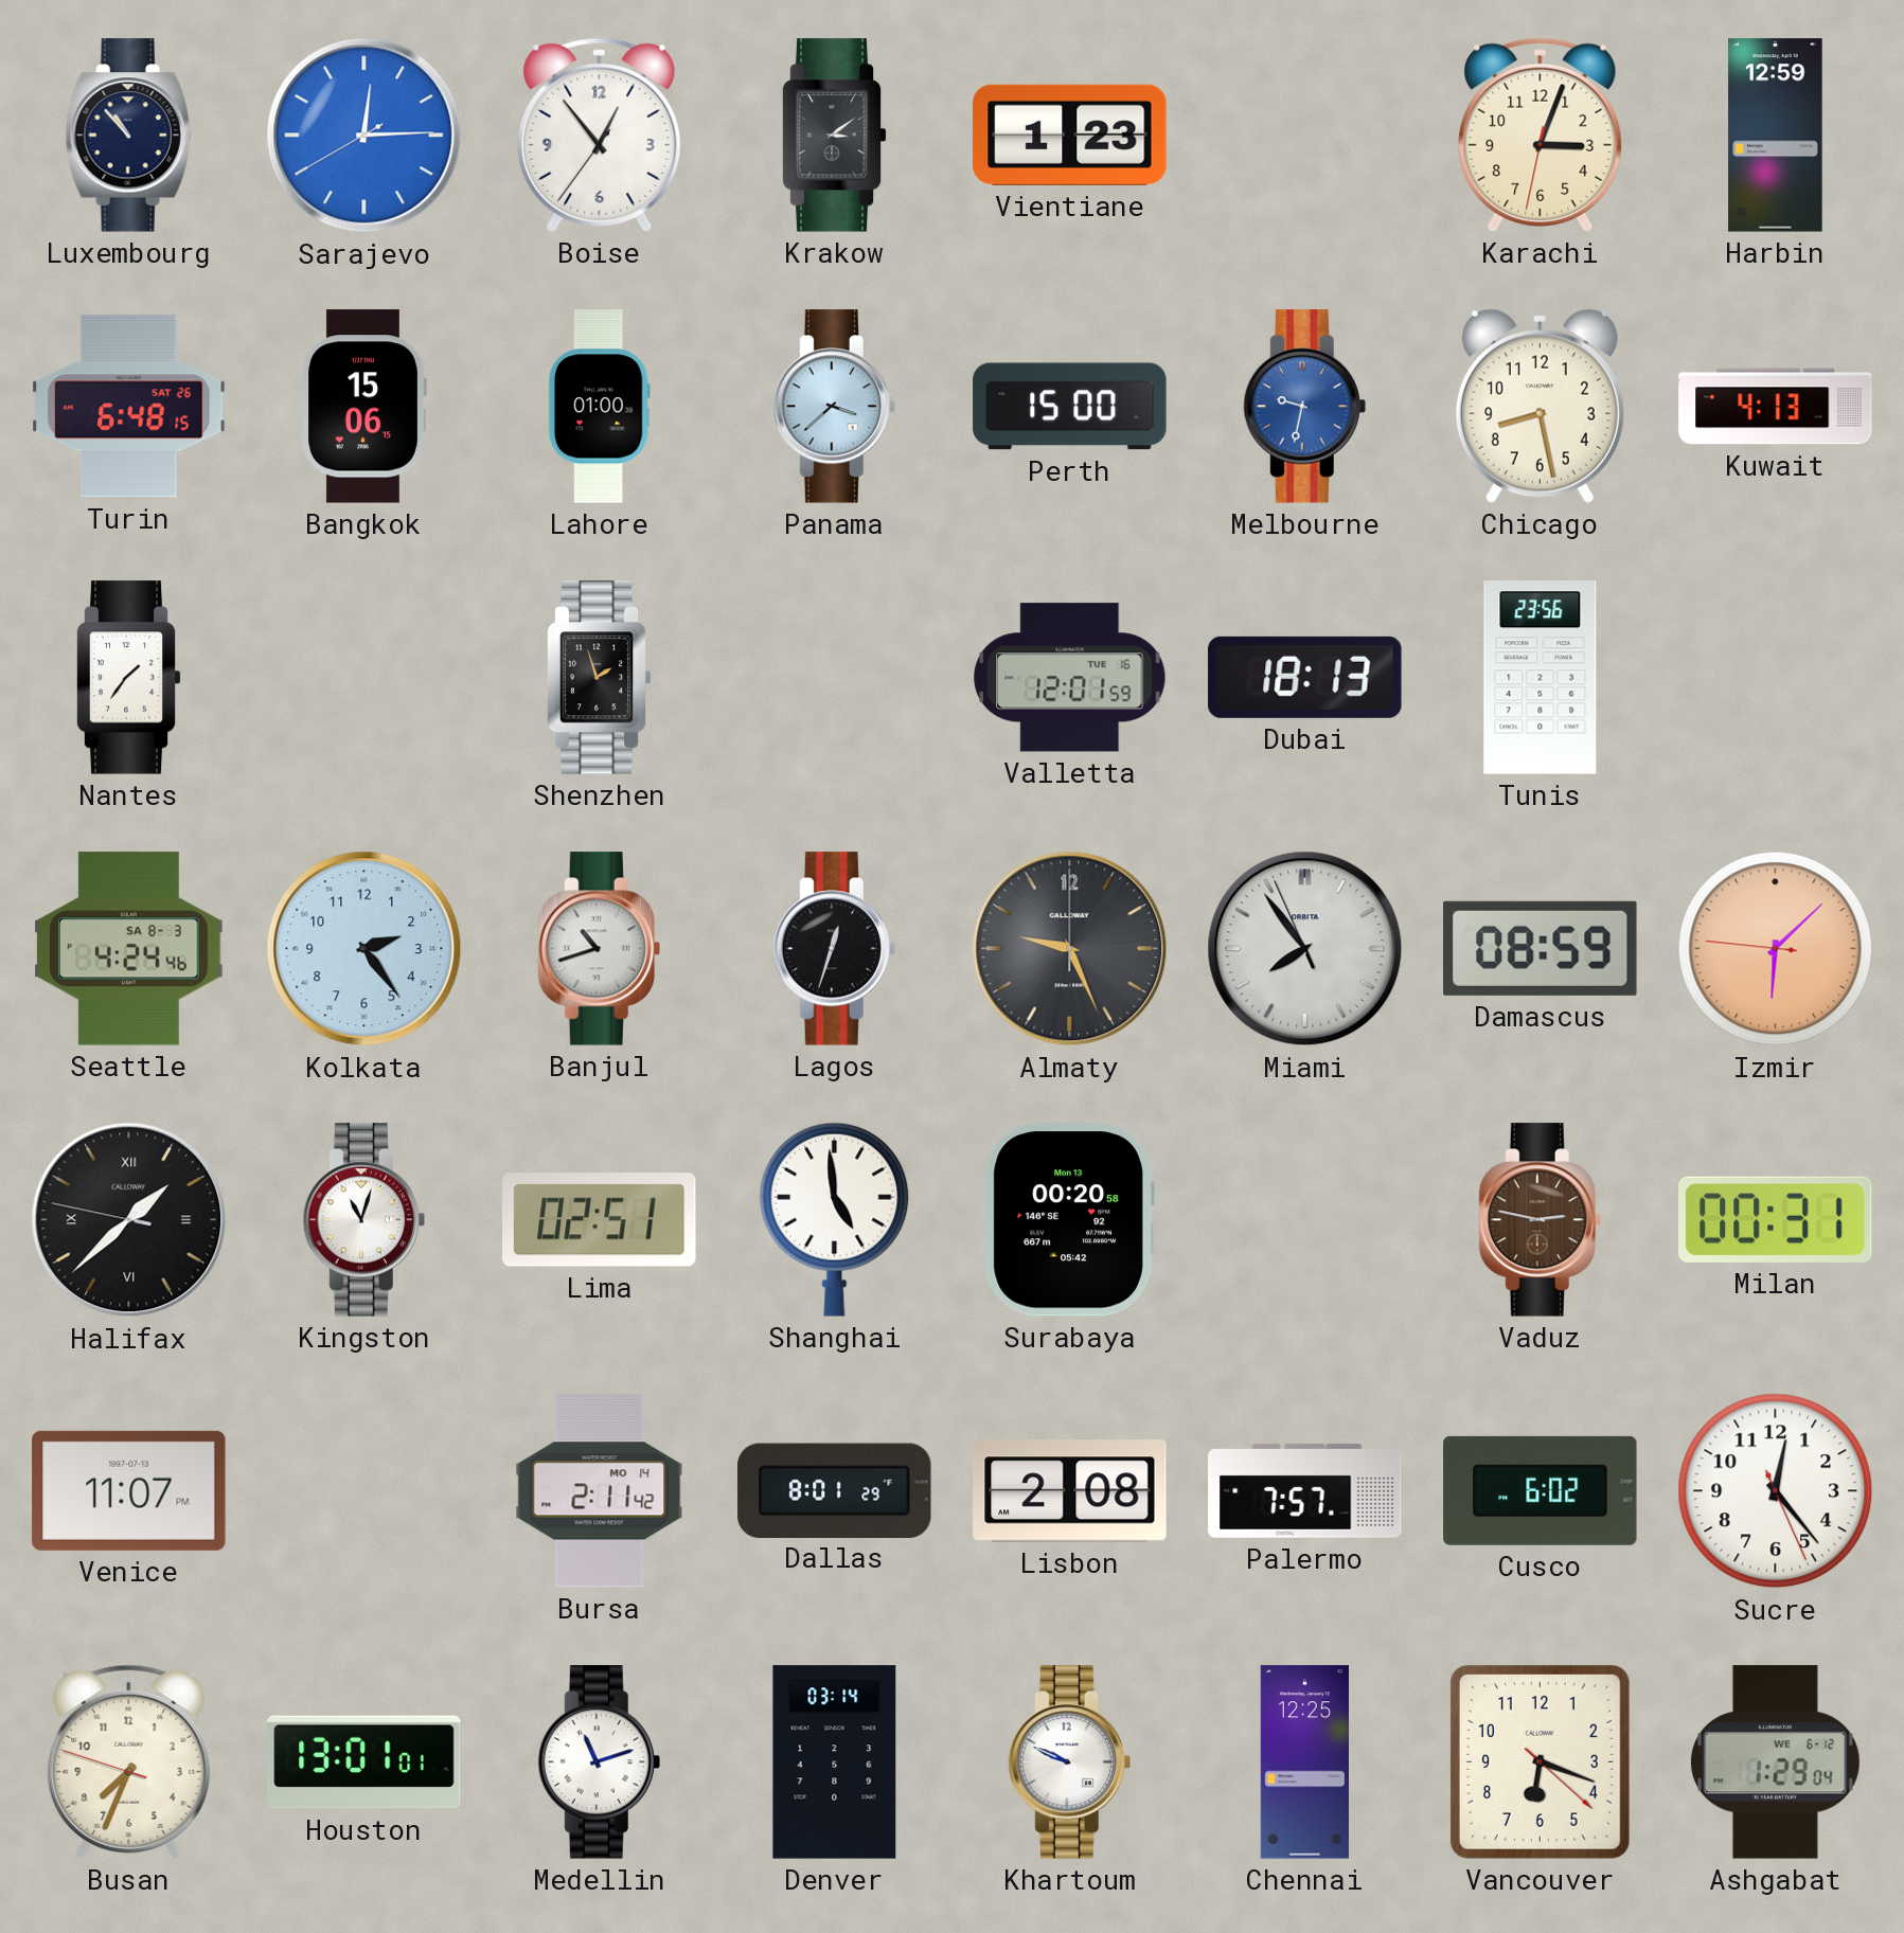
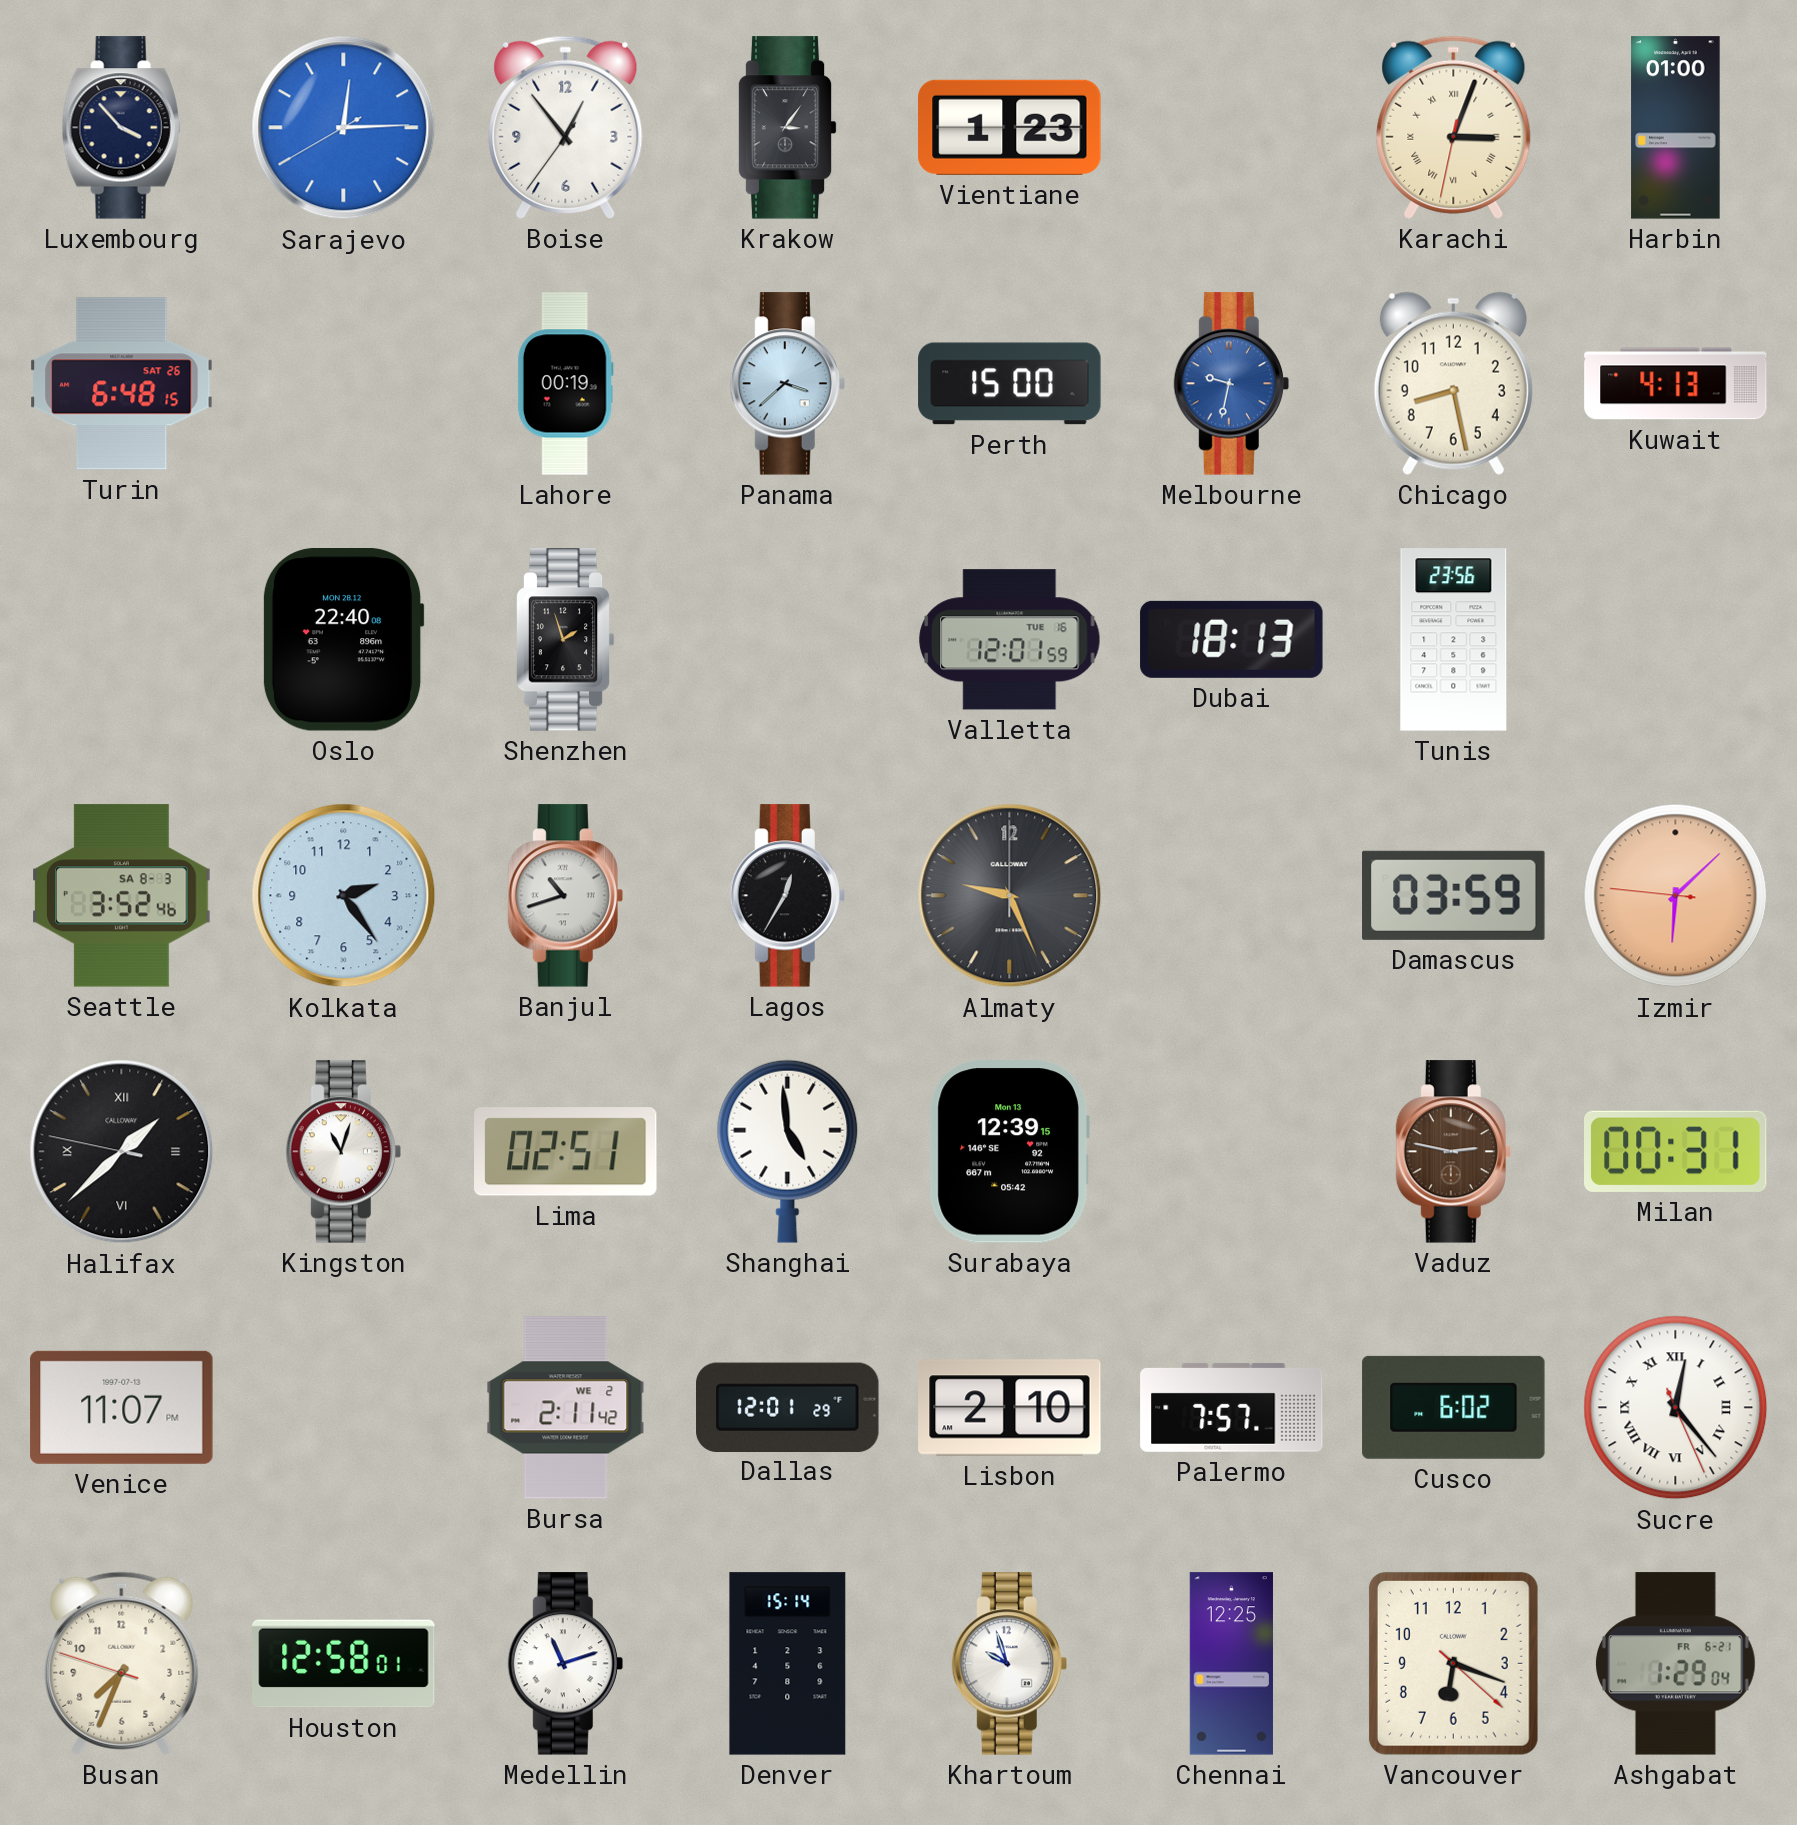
Luxembourg: 10:53 -> 3:53 (121, 128)
Krakow: 3:09 -> 3:06 (787, 128)
Karachi numerals: Arabic -> Roman (1454, 127)
Harbin: 12:59 -> 01:00 (1676, 128)
Bangkok: 15:06 -> none (363, 407)
Lahore: 01:00 -> 00:19 (565, 384)
Nantes: 1:36 -> none (128, 678)
Oslo: none -> 22:40 (343, 640)
Seattle: 4:24 -> 3:52 (122, 896)
Lagos: 12:33 -> 12:35 (787, 896)
Miami: 7:53 -> none (1305, 949)
Damascus: 08:59 -> 03:59 (1454, 895)
Surabaya: 00:20 -> 12:39 (1009, 1152)
Bursa date: MO 14 -> WE 2 (566, 1408)
Dallas: 8:01 -> 12:01 (788, 1407)
Lisbon: 2:08 -> 2:10 (1010, 1408)
Sucre numerals: Arabic -> Roman (1676, 1408)
Houston: 13:01 -> 12:58 (344, 1664)
Denver: 03:14 -> 15:14 (788, 1664)
Khartoum: 9:49 -> 9:57 (1009, 1664)
Ashgabat date: WE 6-12 -> FR 6-21 (1675, 1664)
